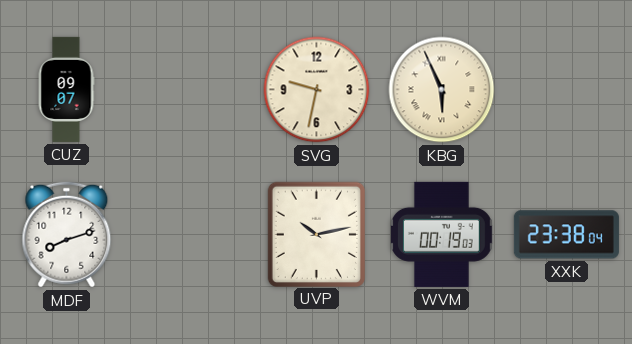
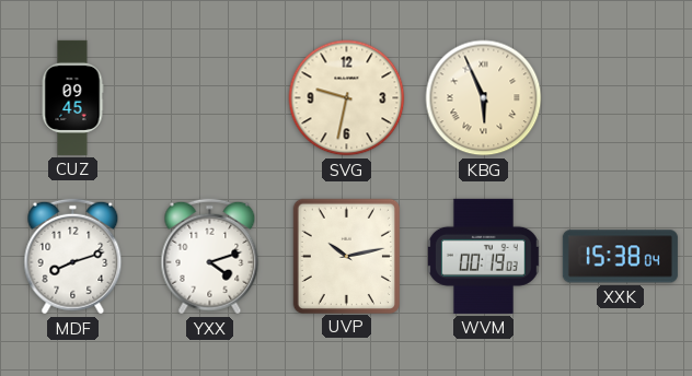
CUZ: 09:07 -> 09:45 (72, 97)
YXX: none -> 4:12 (210, 257)
XXK: 23:38 -> 15:38 (620, 257)
